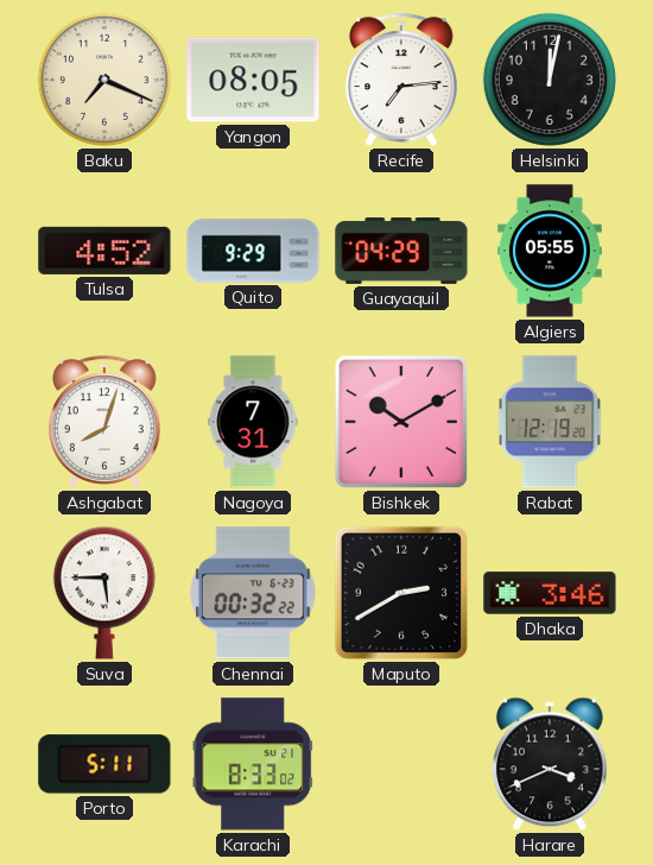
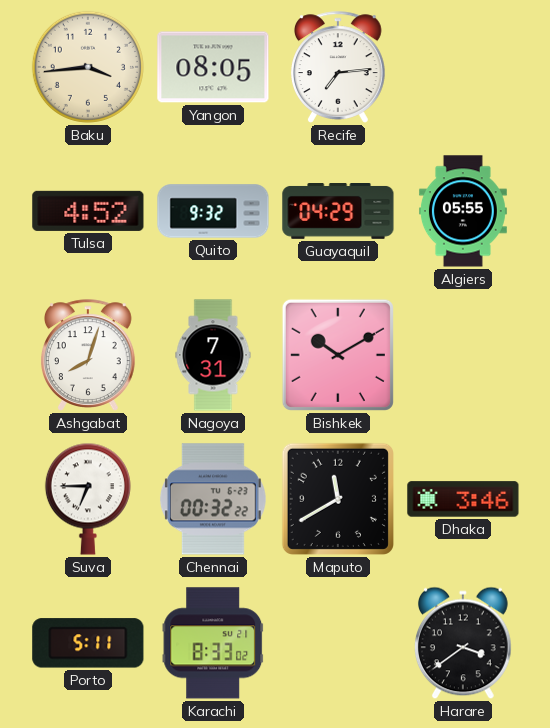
Baku: 7:19 -> 3:44 (88, 67)
Helsinki: 12:02 -> none (550, 80)
Quito: 9:29 -> 9:32 (213, 211)
Rabat: 12:19 -> none (550, 422)
Suva: 5:45 -> 6:45 (88, 499)
Maputo: 2:40 -> 11:40 (338, 499)
Harare: 3:41 -> 3:39 (464, 643)
